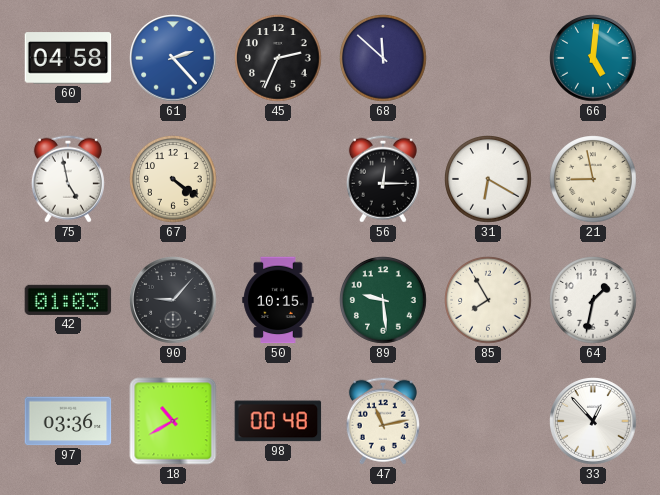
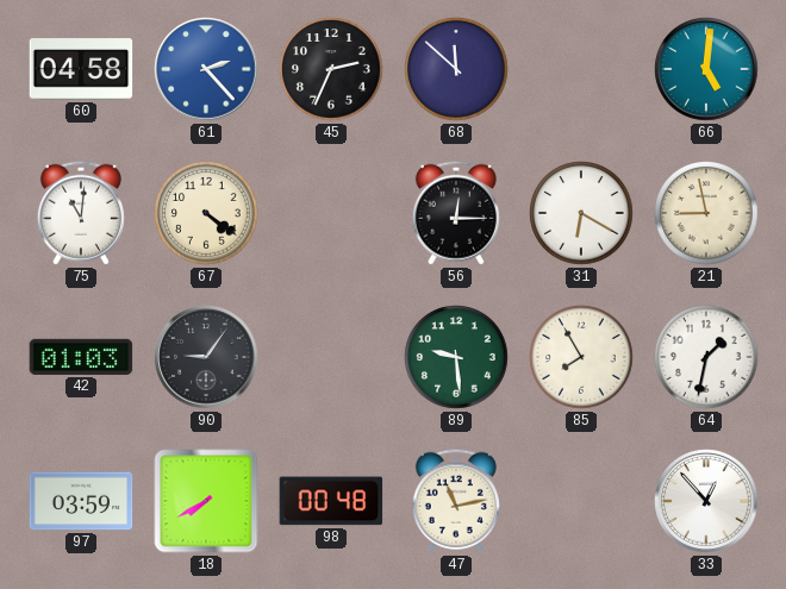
75: 4:58 -> 11:01 (81, 213)
90: 9:07 -> 9:06 (206, 357)
50: 10:15 -> none (278, 300)
97: 03:36 -> 03:59 (81, 501)
18: 10:40 -> 7:40 (206, 501)
